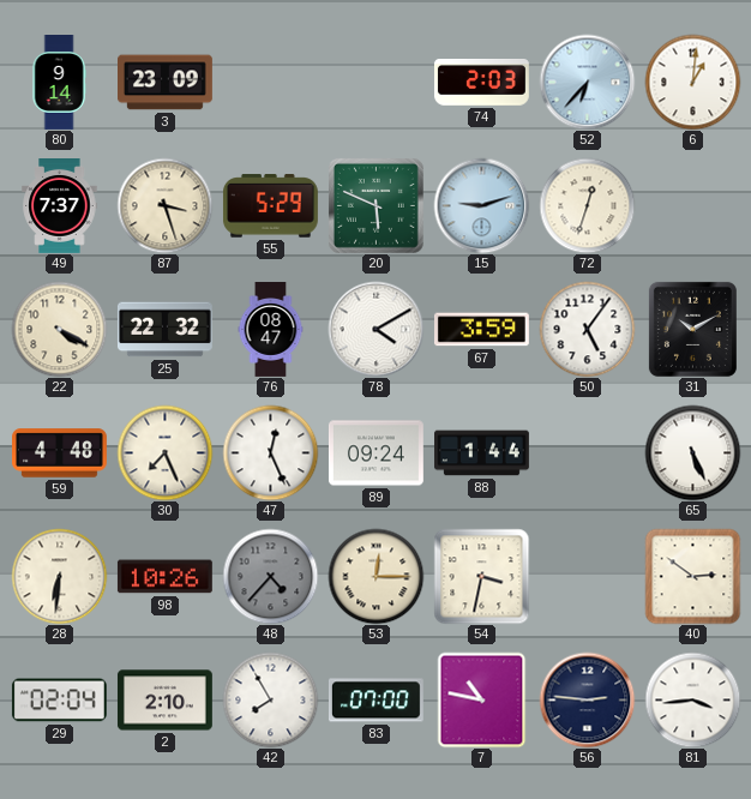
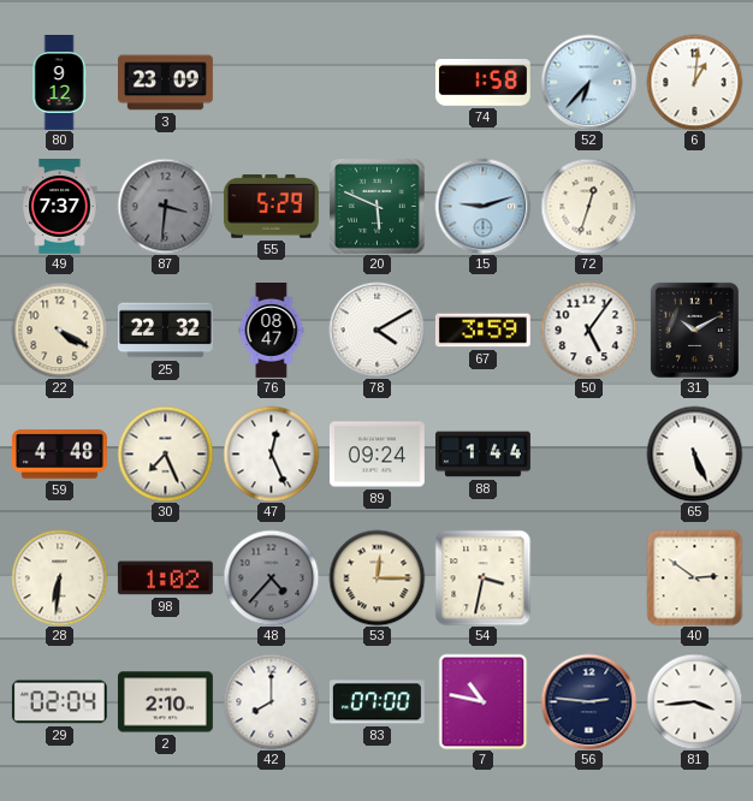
80: 9:14 -> 9:12 (59, 83)
74: 2:03 -> 1:58 (482, 83)
87: 3:27 -> 3:31 (165, 206)
87 dial: cream -> grey (165, 206)
98: 10:26 -> 1:02 (165, 578)
42: 7:55 -> 8:00 (271, 701)
